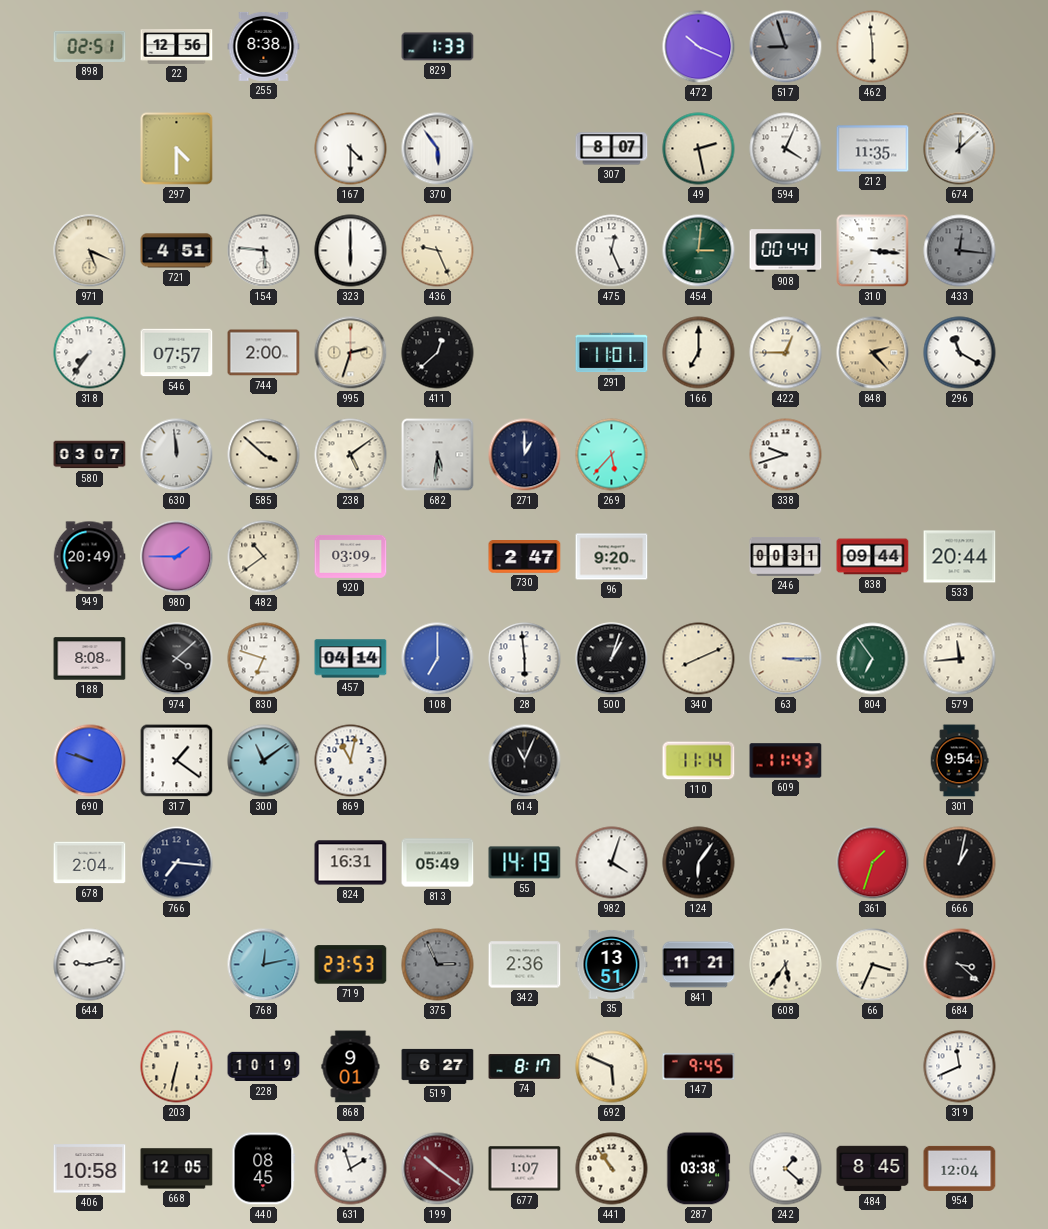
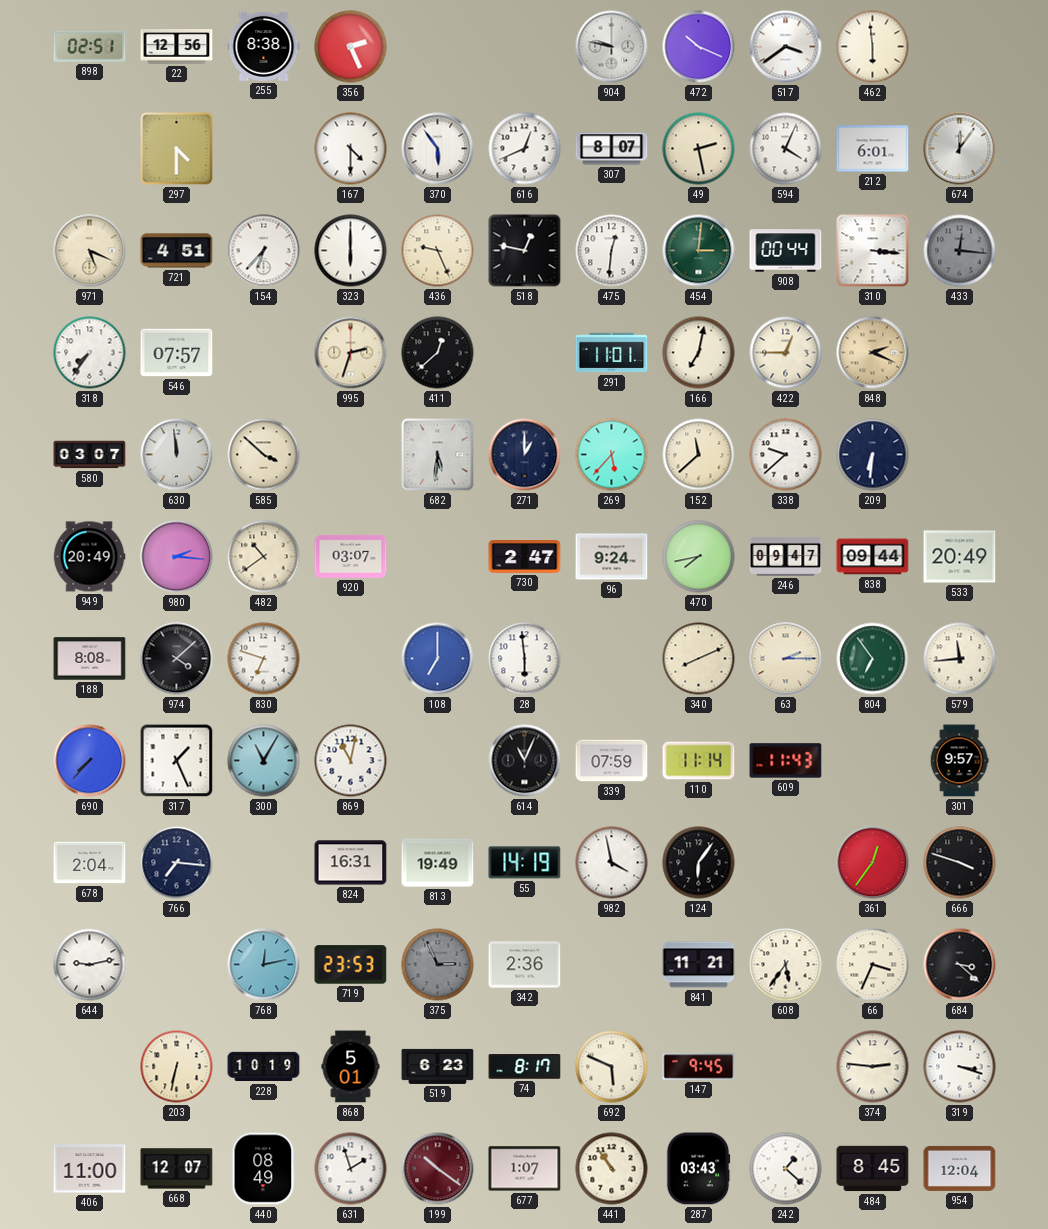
356: none -> 2:26 (351, 47)
829: 1:33 -> none (438, 47)
904: none -> 9:47 (612, 47)
517: 8:57 -> 3:39 (786, 47)
517 dial: grey -> white (786, 47)
616: none -> 12:41 (525, 149)
212: 11:35 -> 6:01 (873, 149)
674: 12:08 -> 12:06 (960, 149)
154: 5:46 -> 6:37 (264, 251)
518: none -> 12:47 (525, 251)
475: 12:26 -> 12:31 (612, 251)
744: 2:00 -> none (264, 353)
166: 7:00 -> 7:02 (699, 353)
848: 2:23 -> 2:19 (873, 353)
296: 11:20 -> none (960, 353)
238: 5:09 -> none (351, 455)
152: none -> 11:38 (699, 455)
338: 9:42 -> 9:38 (786, 455)
209: none -> 6:31 (873, 455)
980: 1:45 -> 2:16 (177, 557)
920: 03:09 -> 03:07 (351, 556)
96: 9:20 -> 9:24 (612, 557)
470: none -> 7:43 (699, 557)
246: 00:31 -> 09:47 (786, 556)
533: 20:44 -> 20:49 (960, 557)
457: 04:14 -> none (351, 659)
500: 1:03 -> none (612, 659)
63: 3:15 -> 2:15 (786, 659)
690: 9:48 -> 7:37 (90, 761)
317: 1:21 -> 1:26 (177, 761)
300: 11:09 -> 11:05 (264, 761)
339: none -> 07:59 (612, 761)
301: 9:54 -> 9:57 (959, 761)
813: 05:49 -> 19:49 (438, 863)
982: 4:03 -> 3:58 (612, 863)
361: 1:33 -> 12:36 (873, 863)
666: 1:02 -> 3:48 (960, 863)
35: 13:51 -> none (612, 964)
868: 9:01 -> 5:01 (351, 1067)
519: 6:27 -> 6:23 (438, 1066)
374: none -> 2:46 (873, 1067)
319: 11:41 -> 3:18 (960, 1067)
406: 10:58 -> 11:00 (90, 1169)
668: 12:05 -> 12:07 (177, 1169)
440: 08:45 -> 08:49 (264, 1169)
287: 03:38 -> 03:43 (698, 1169)
